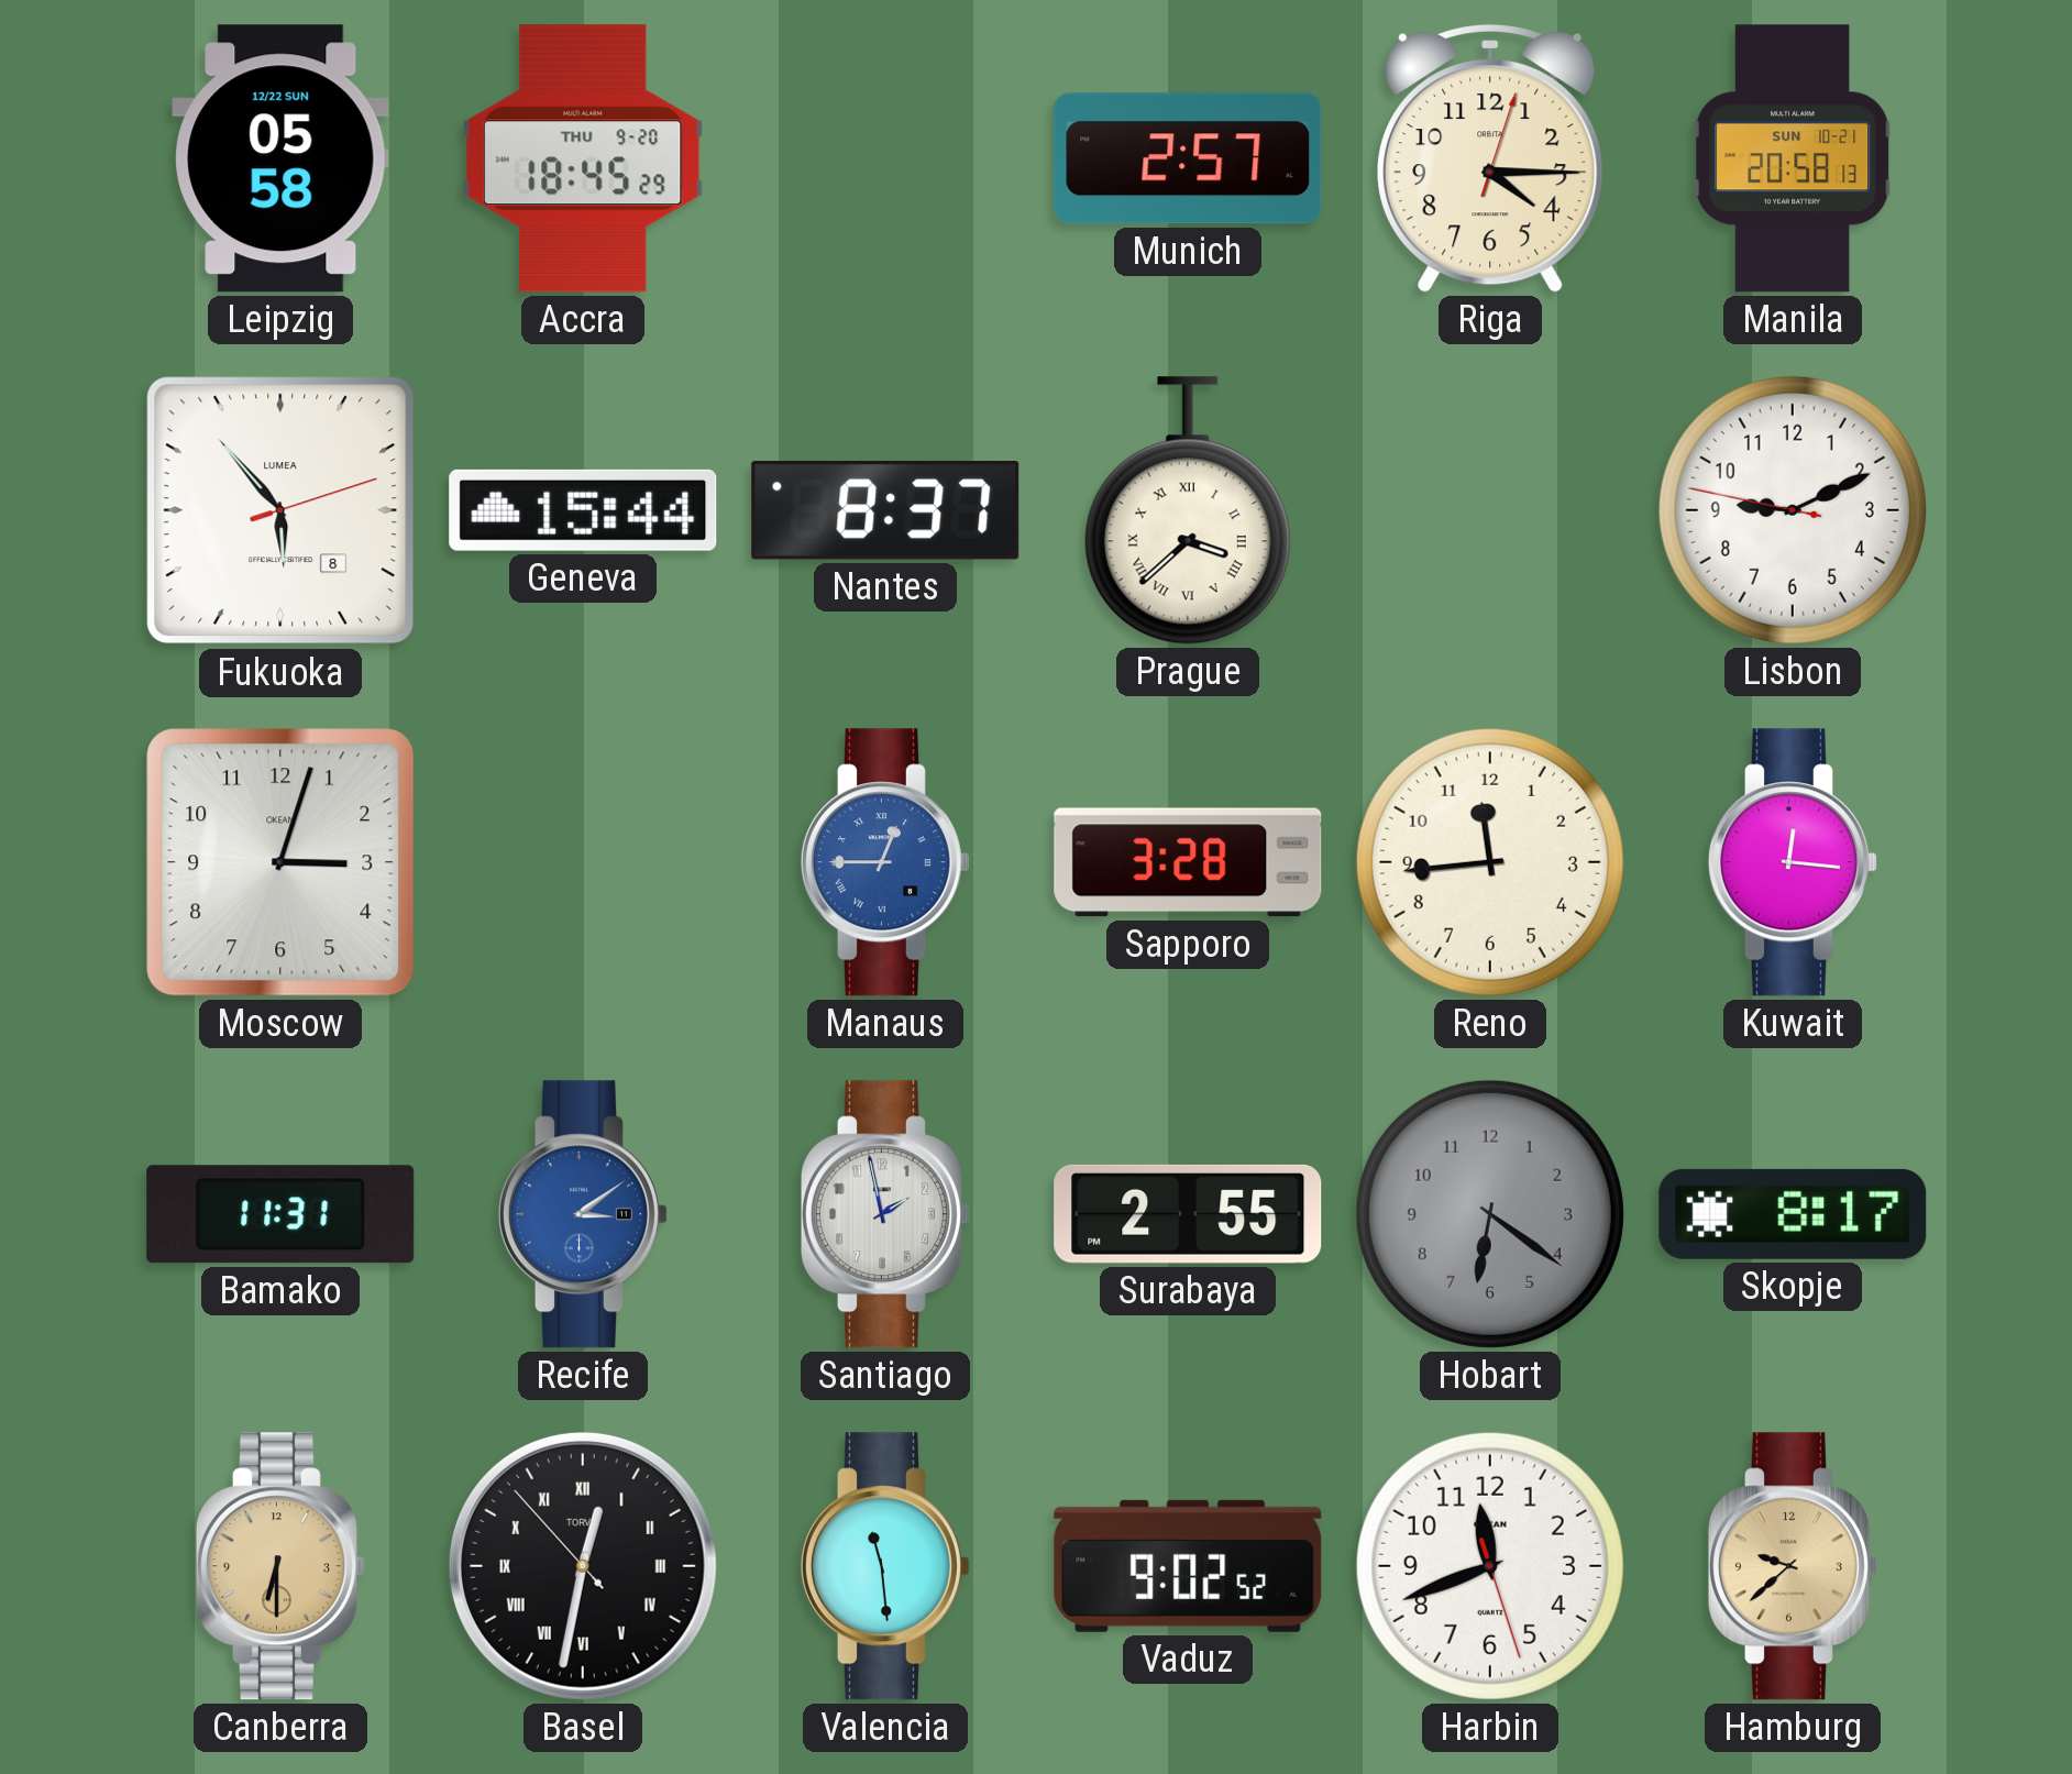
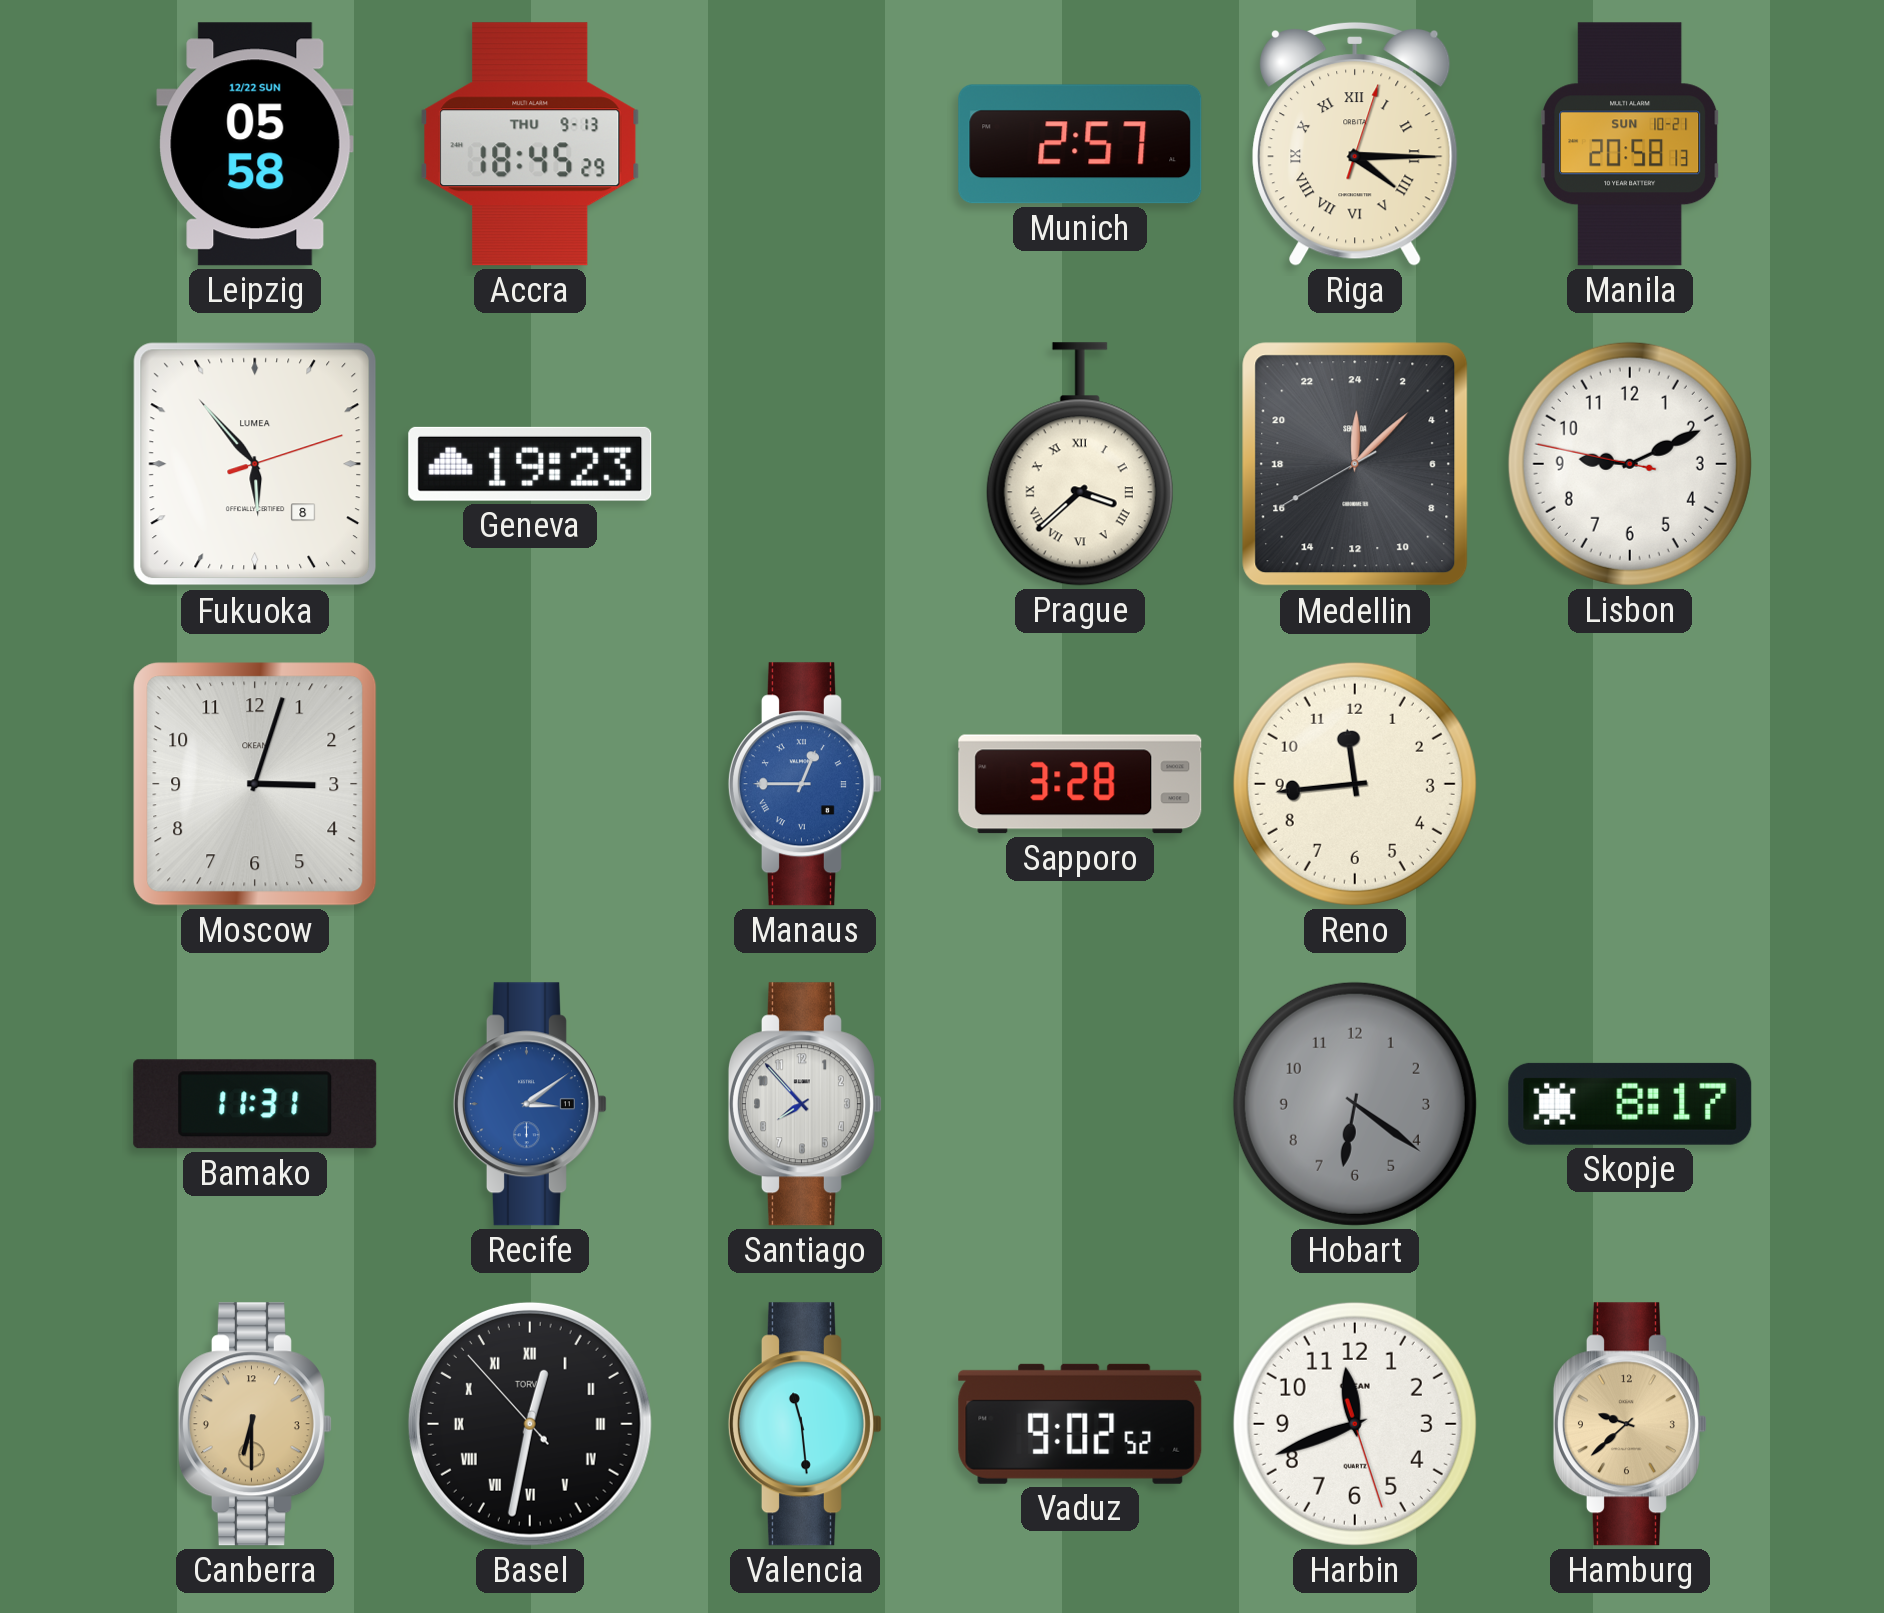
Accra date: THU 9-20 -> THU 9-13 (530, 144)
Riga numerals: Arabic -> Roman (1355, 144)
Geneva: 15:44 -> 19:23 (530, 464)
Nantes: 8:37 -> none (885, 510)
Medellin: none -> 0:07 (1355, 464)
Kuwait: 12:16 -> none (1793, 862)
Santiago: 1:58 -> 7:53 (805, 1104)
Surabaya: 2:55 -> none (1188, 1214)
